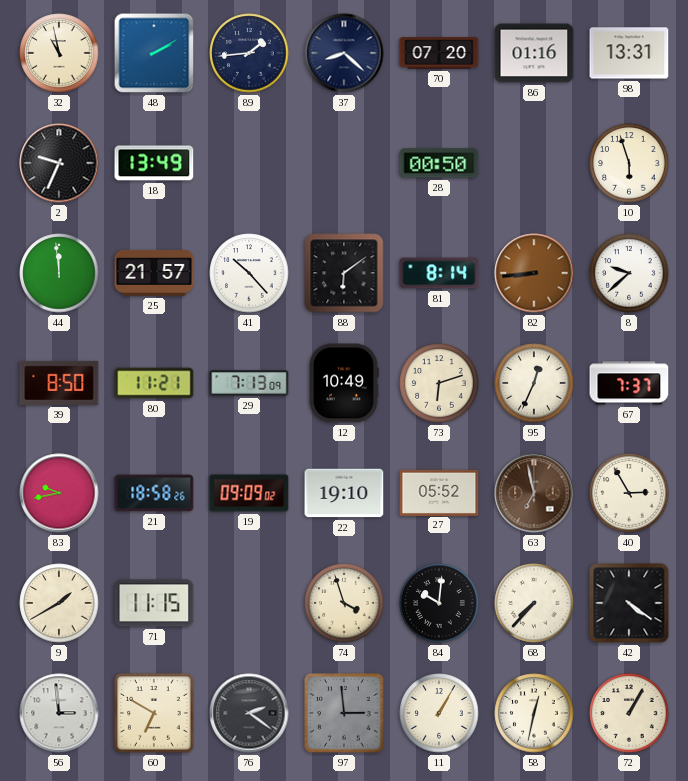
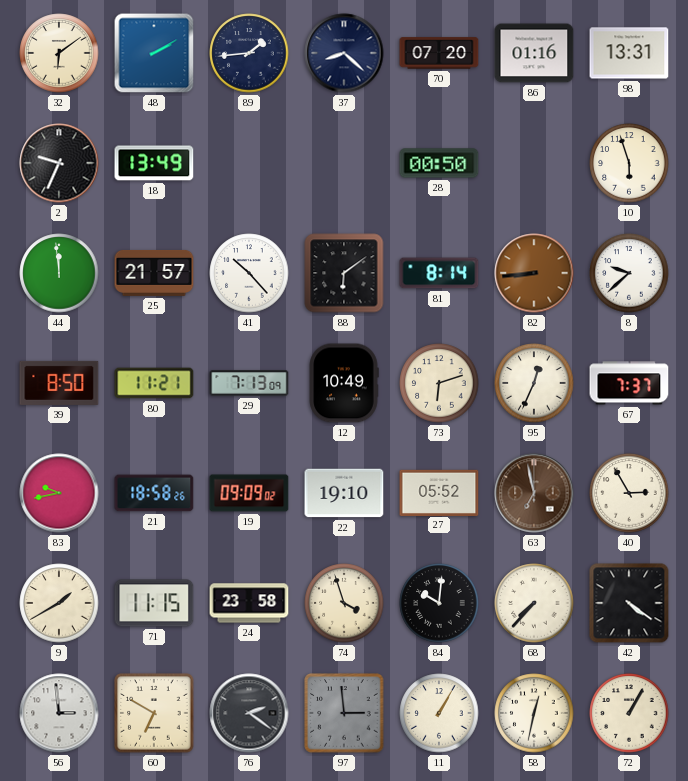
32: 10:58 -> 6:09 (59, 53)
24: none -> 23:58 (249, 603)
